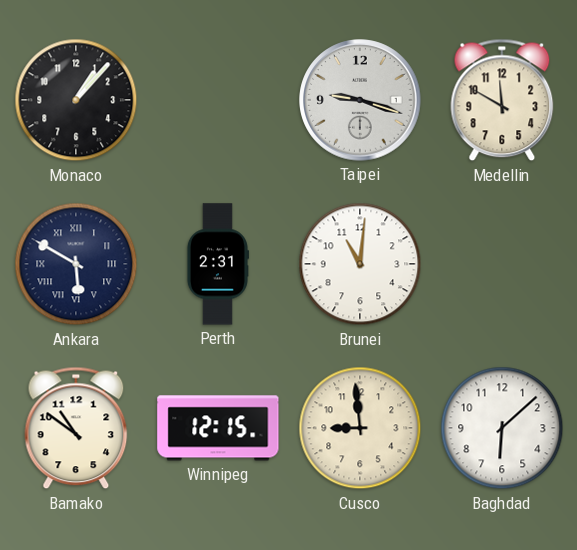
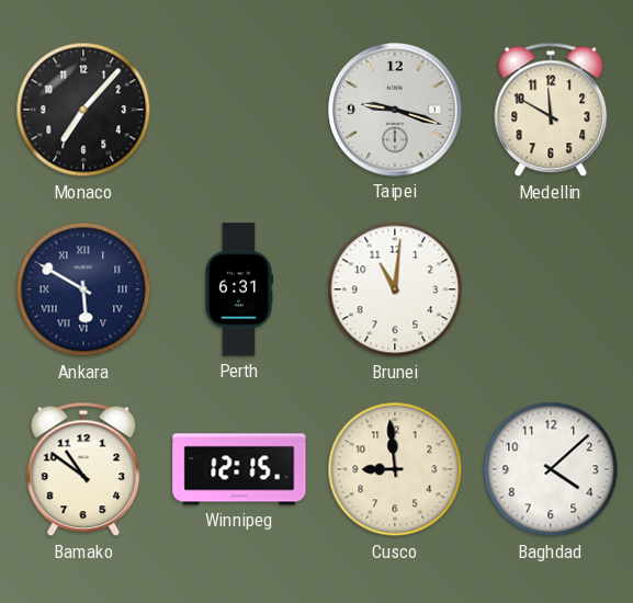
Monaco: 1:07 -> 7:07 (83, 110)
Perth: 2:31 -> 6:31 (238, 289)
Baghdad: 6:08 -> 4:08 (551, 469)
